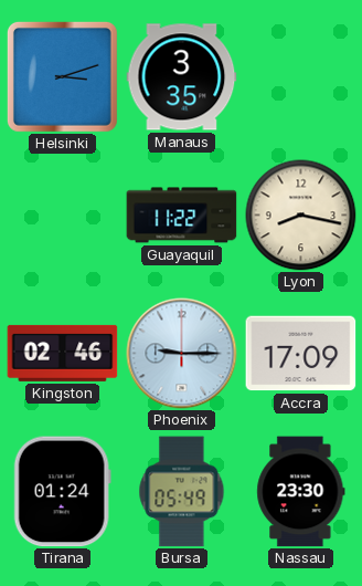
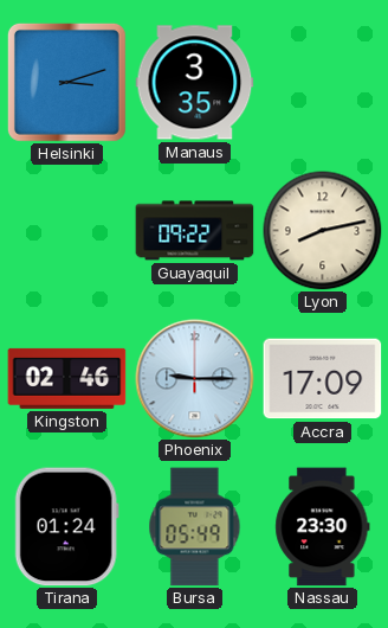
Guayaquil: 11:22 -> 09:22 (195, 231)
Lyon: 8:17 -> 8:13 (323, 231)
